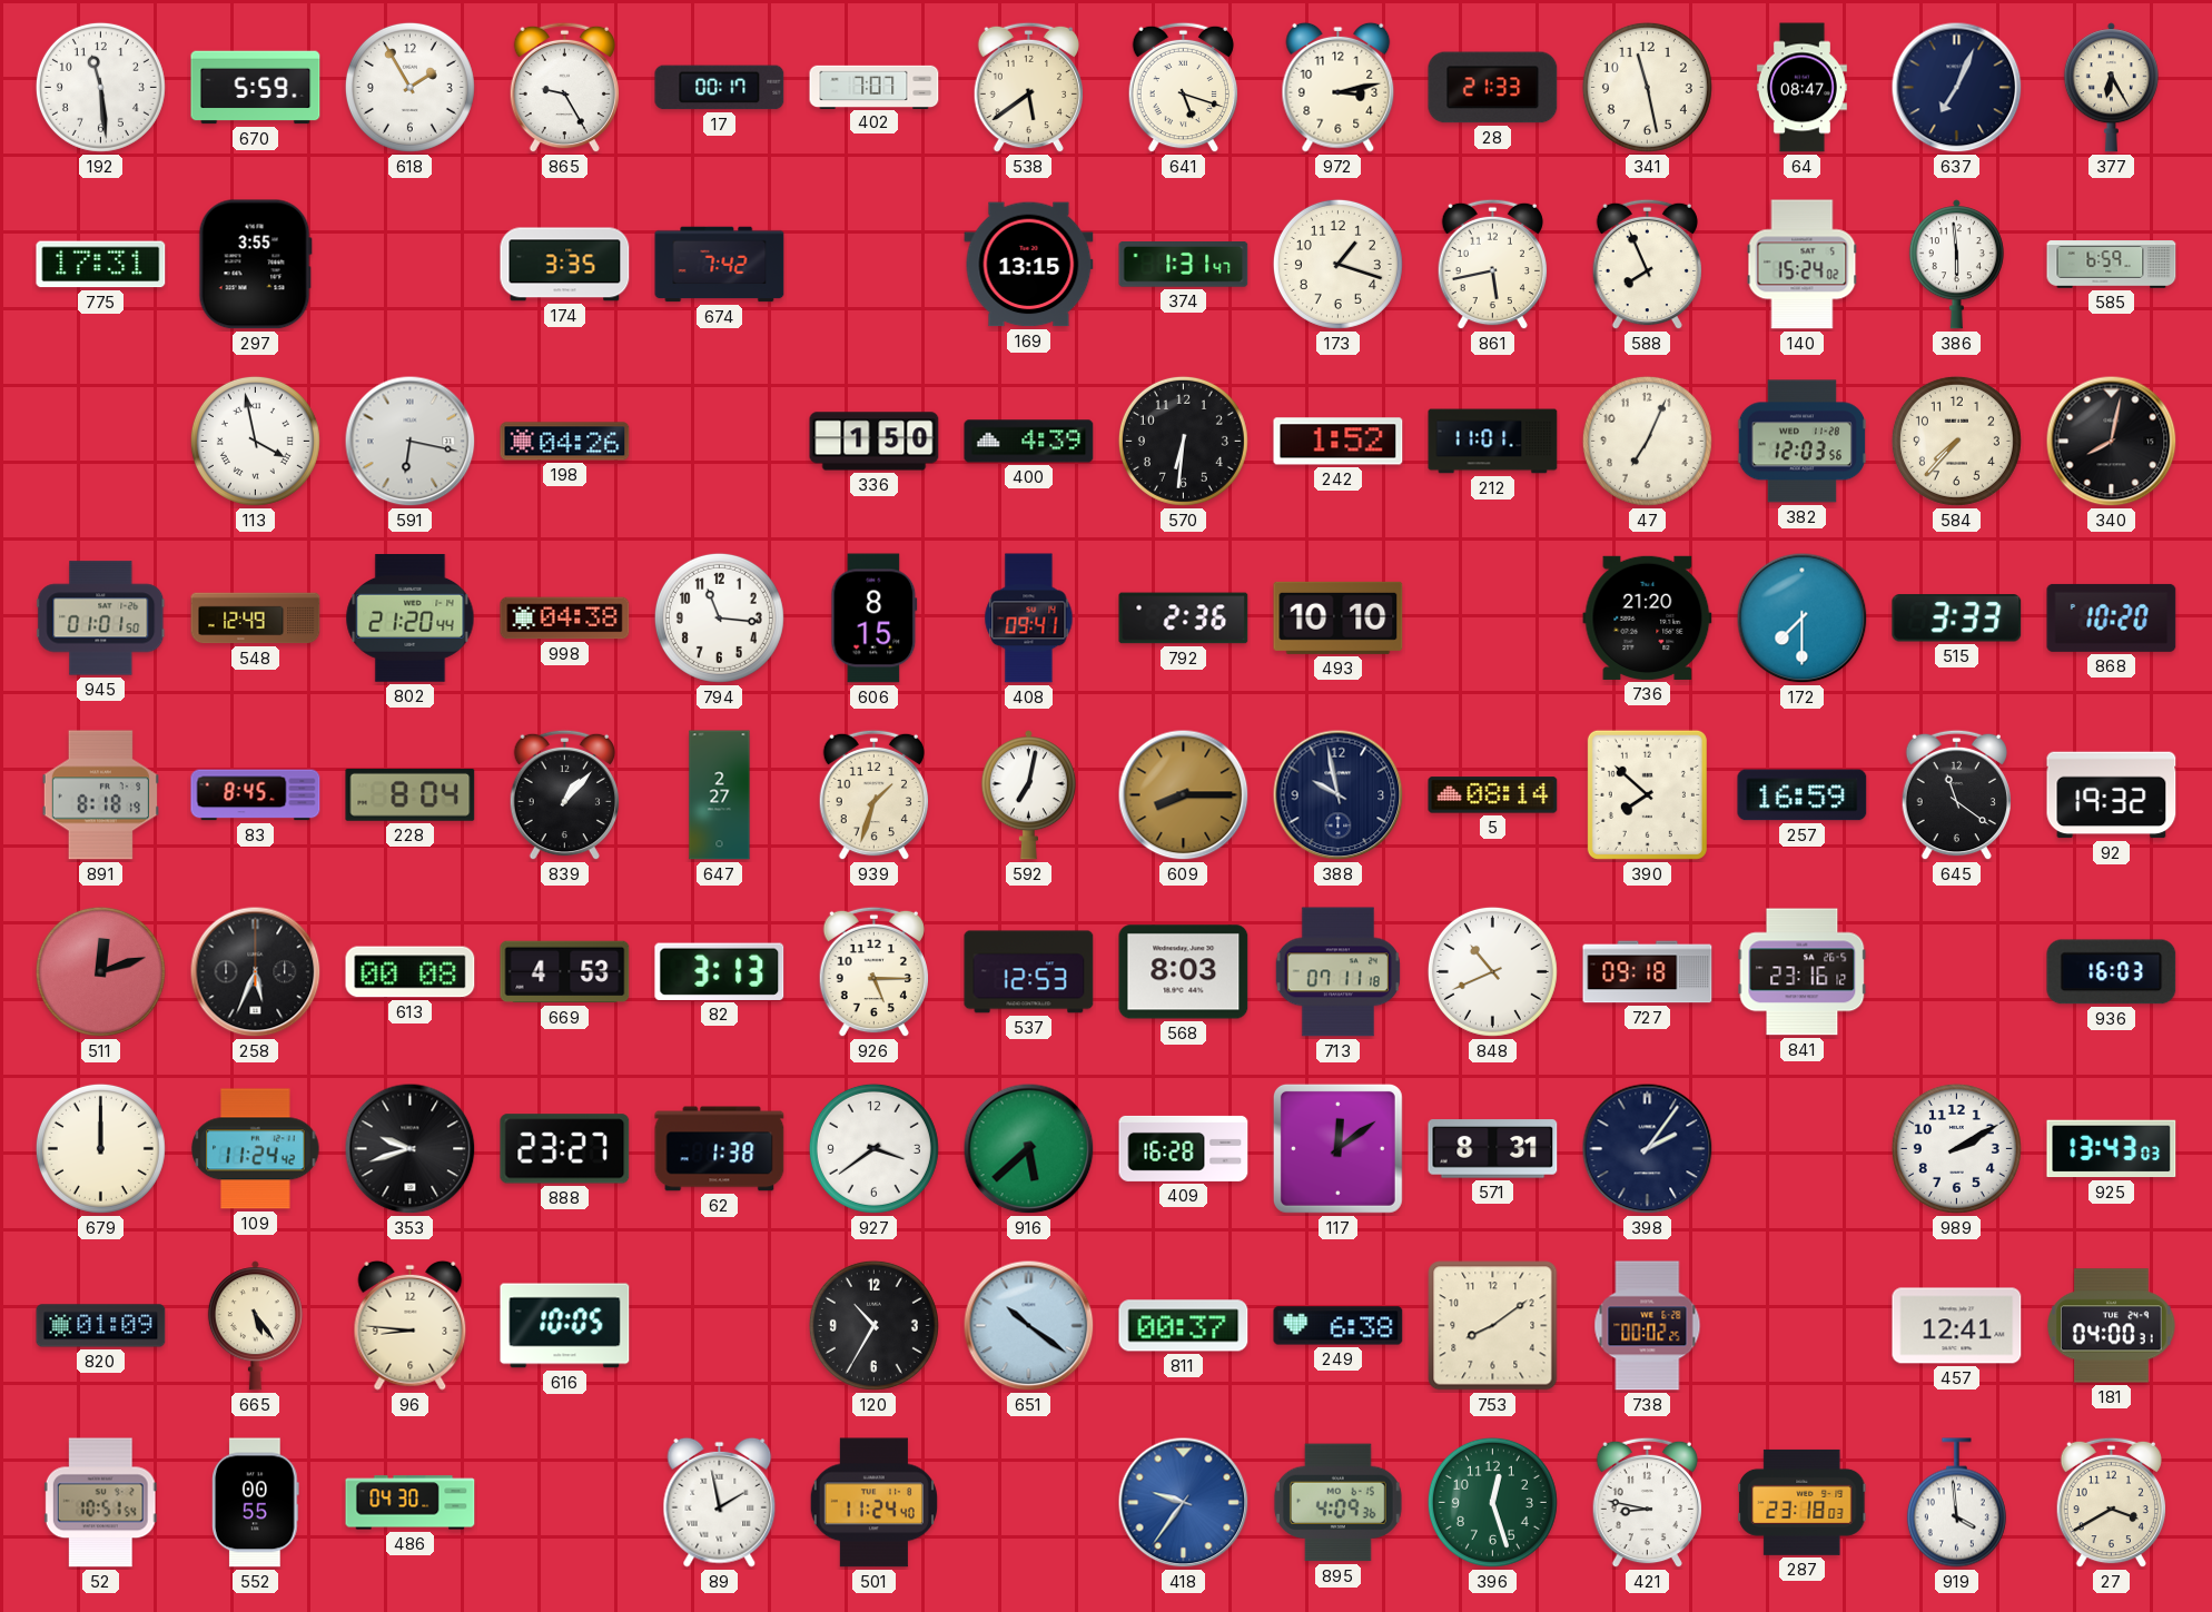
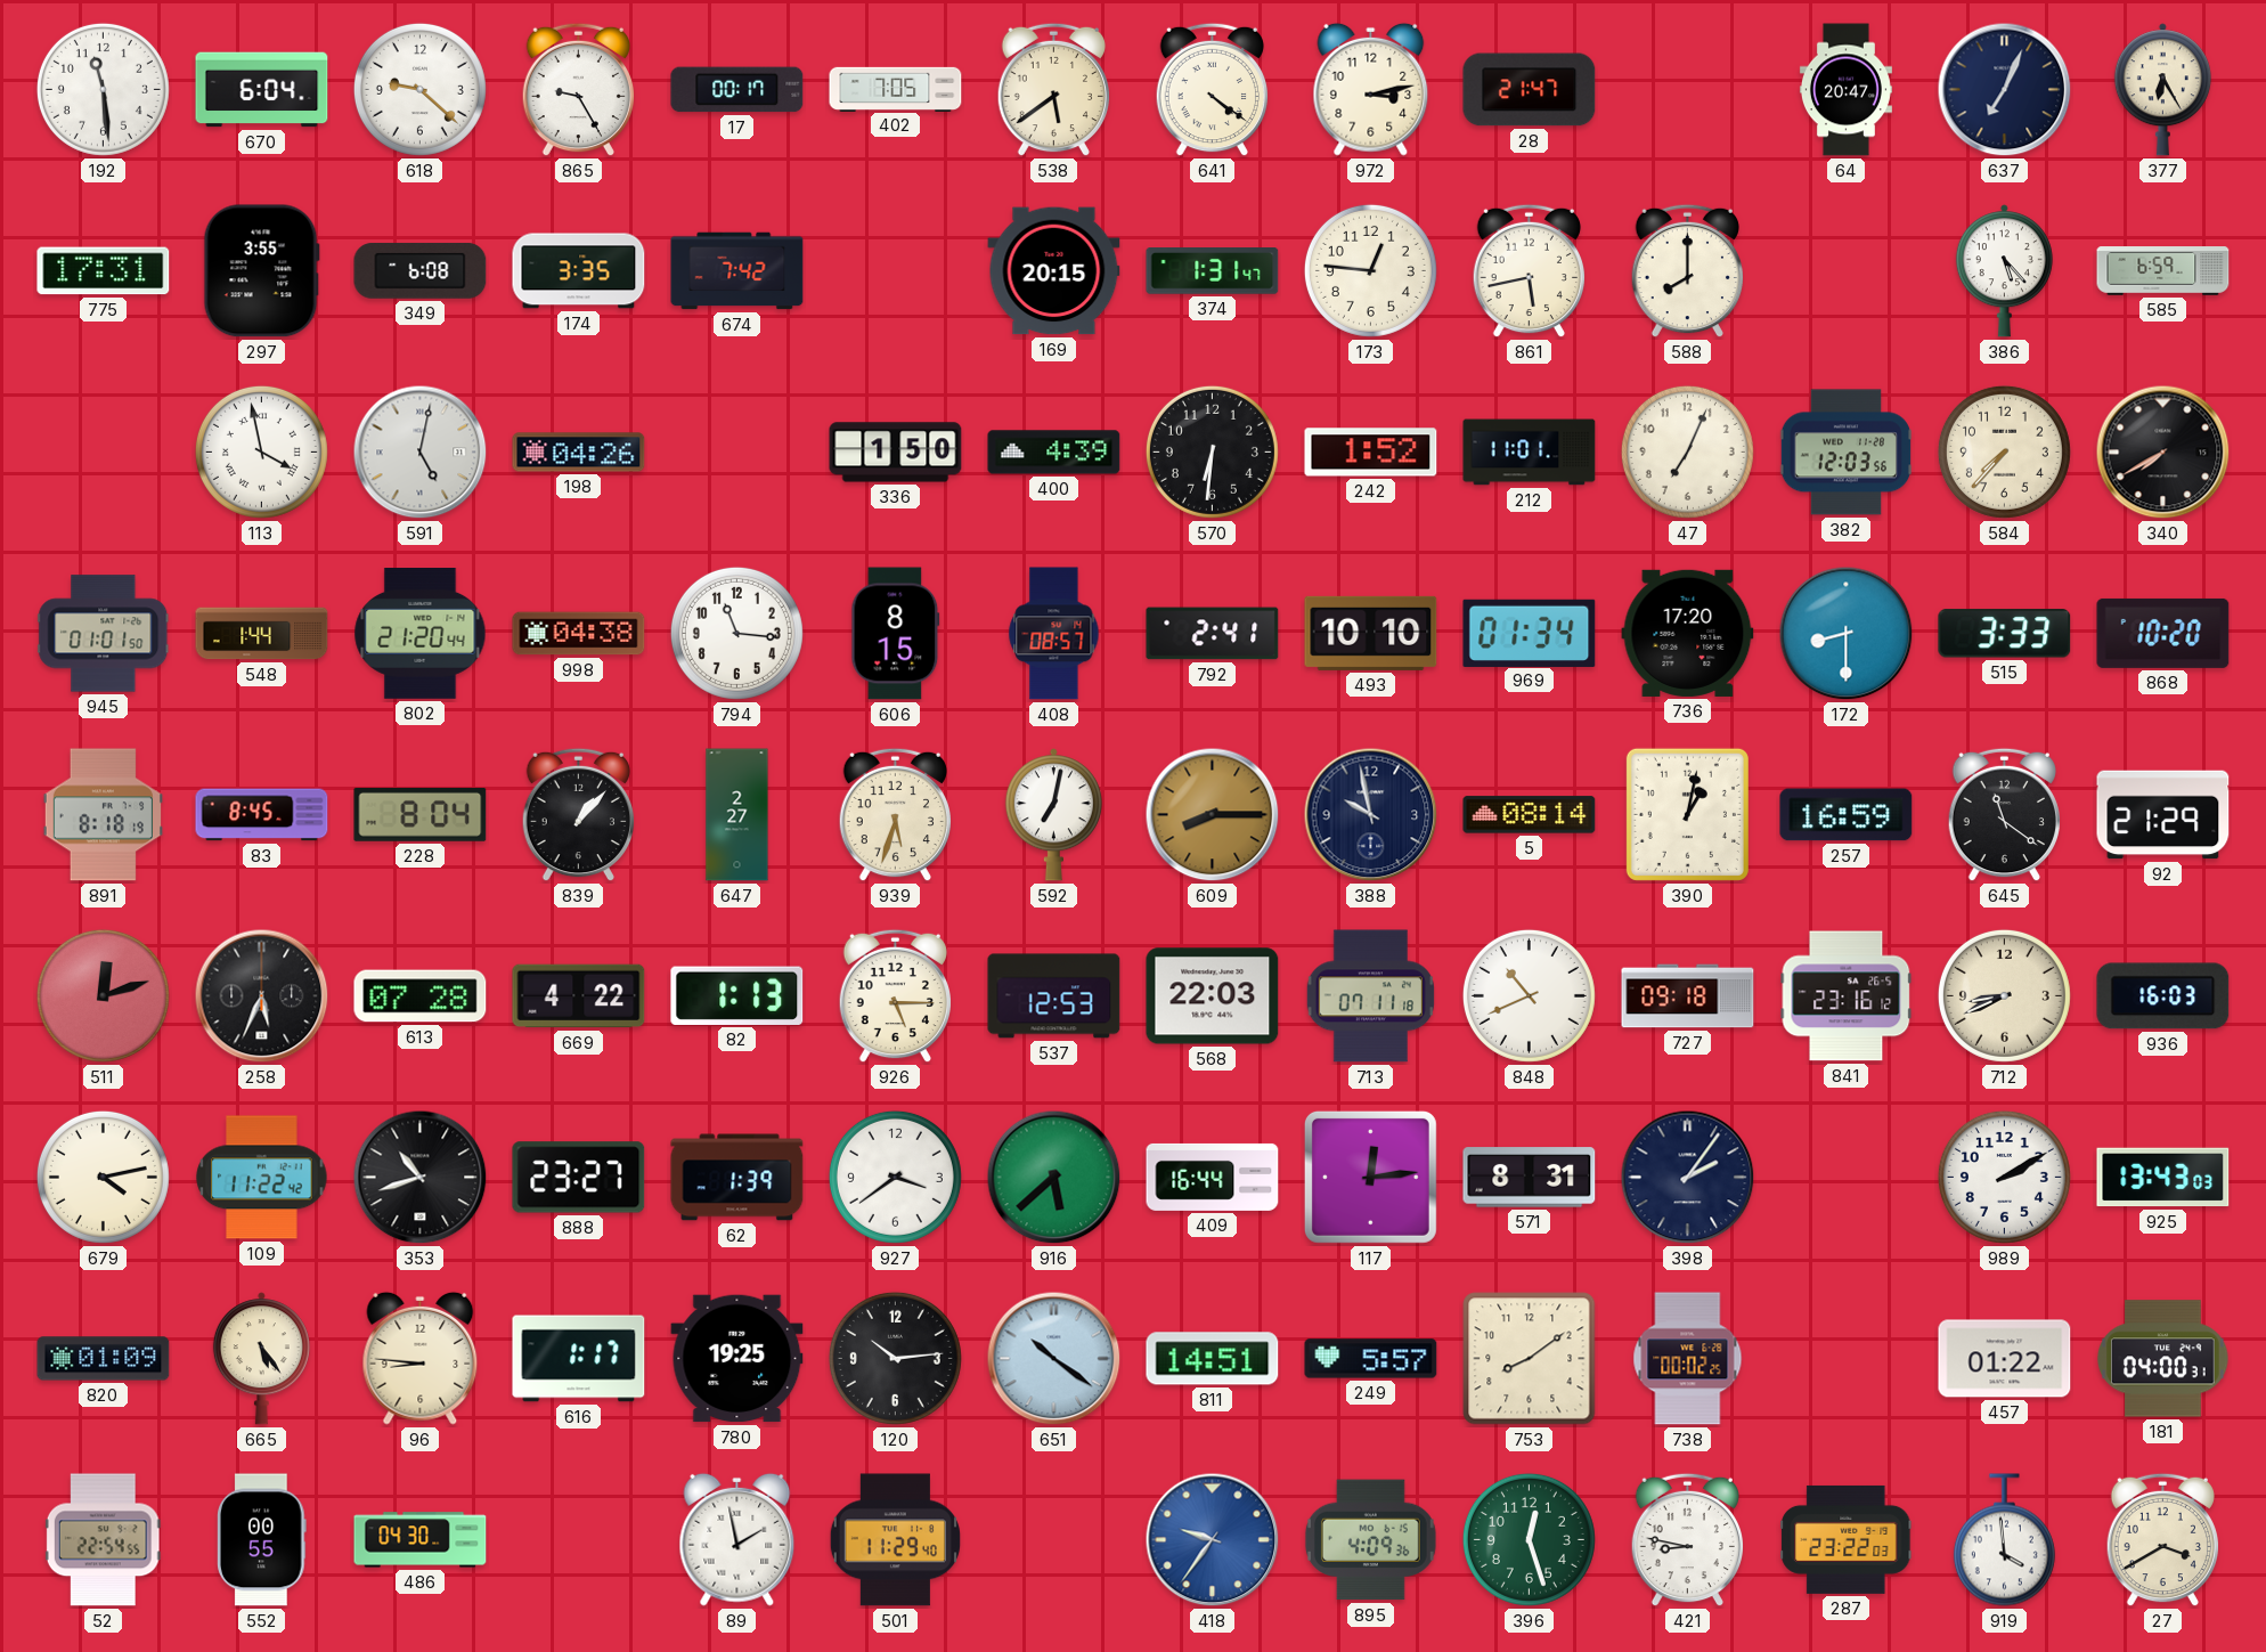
670: 5:59 -> 6:04 (262, 90)
618: 1:55 -> 9:22 (419, 89)
402: 7:07 -> 7:05 (896, 89)
641: 5:18 -> 4:21 (1212, 90)
28: 21:33 -> 21:47 (1530, 90)
341: 11:28 -> none (1647, 87)
64: 08:47 -> 20:47 (1845, 90)
349: none -> 6:08 (421, 271)
169: 13:15 -> 20:15 (1054, 271)
173: 1:18 -> 12:46 (1370, 270)
588: 7:56 -> 8:00 (1687, 271)
140: 15:24 -> none (1803, 265)
386: 5:59 -> 5:23 (2004, 271)
591: 6:17 -> 5:02 (421, 453)
340: 8:02 -> 7:40 (2163, 453)
548: 12:49 -> 1:44 (262, 634)
408: 09:41 -> 08:57 (1054, 634)
792: 2:36 -> 2:41 (1213, 634)
969: none -> 01:34 (1530, 633)
736: 21:20 -> 17:20 (1688, 633)
172: 7:30 -> 8:30 (1847, 634)
939: 1:33 -> 5:33 (895, 815)
390: 7:52 -> 1:02 (1687, 814)
92: 19:32 -> 21:29 (2163, 815)
613: 00:08 -> 07:28 (421, 996)
669: 4:53 -> 4:22 (579, 996)
82: 3:13 -> 1:13 (737, 995)
568: 8:03 -> 22:03 (1213, 996)
712: none -> 8:41 (2004, 995)
679: 12:00 -> 4:13 (103, 1177)
109: 11:24 -> 11:22 (262, 1178)
353: 9:42 -> 10:42 (421, 1178)
62: 1:38 -> 1:39 (737, 1178)
409: 16:28 -> 16:44 (1213, 1177)
117: 12:09 -> 12:14 (1370, 1177)
616: 10:05 -> 1:17 (579, 1359)
780: none -> 19:25 (737, 1359)
120: 10:35 -> 10:14 (895, 1358)
811: 00:37 -> 14:51 (1213, 1359)
249: 6:38 -> 5:57 (1371, 1359)
457: 12:41 -> 01:22 (2005, 1359)
52: 10:51 -> 22:54 (103, 1540)
501: 11:24 -> 11:29 (895, 1540)
287: 23:18 -> 23:22 (1847, 1539)
